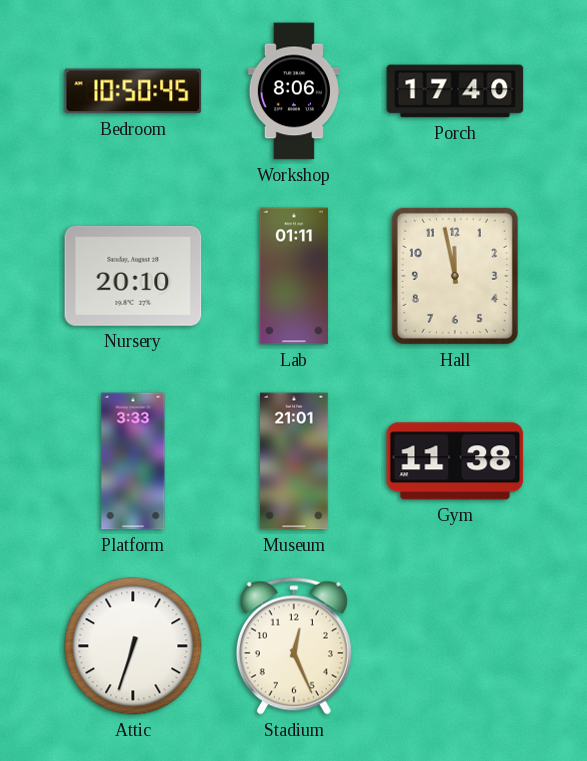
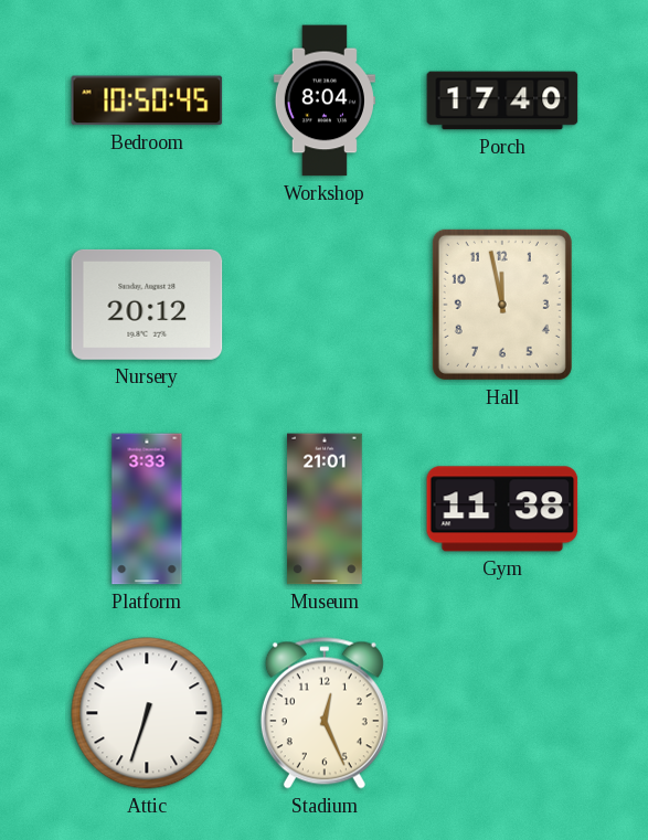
Workshop: 8:06 -> 8:04 (325, 100)
Nursery: 20:10 -> 20:12 (147, 305)
Lab: 01:11 -> none (294, 276)
